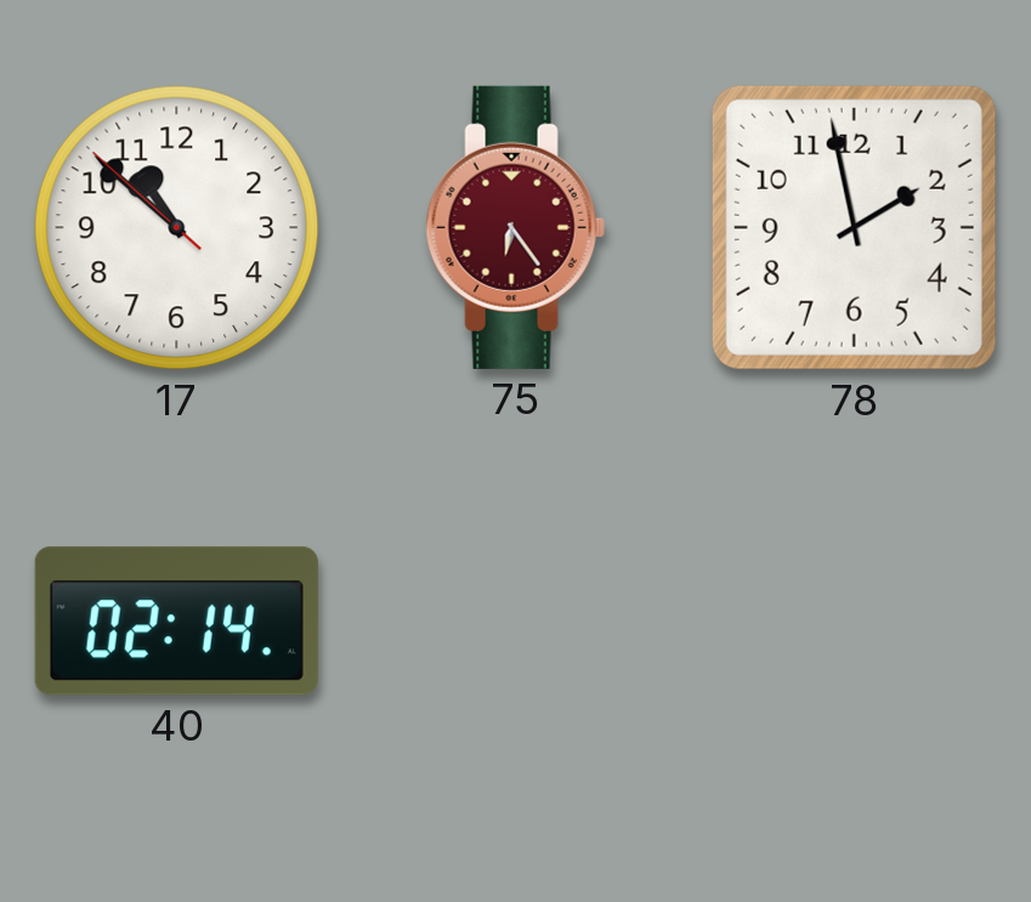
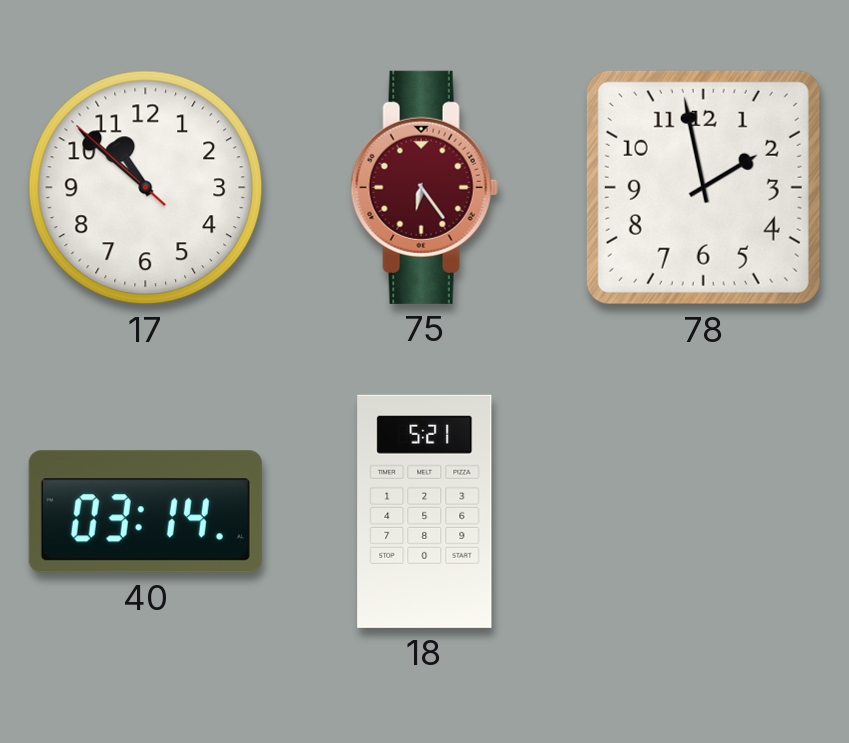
40: 02:14 -> 03:14 (145, 512)
18: none -> 5:21 (425, 511)
